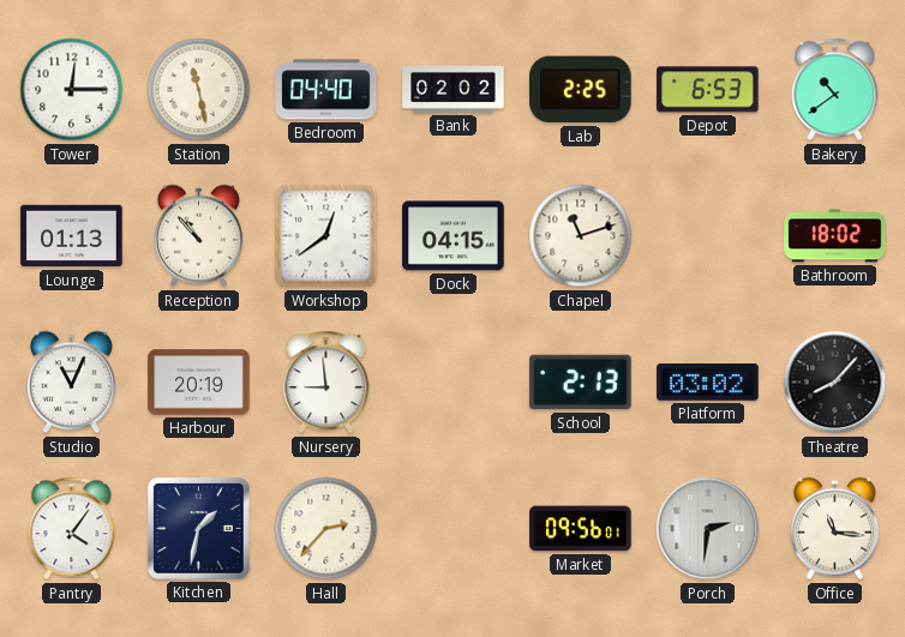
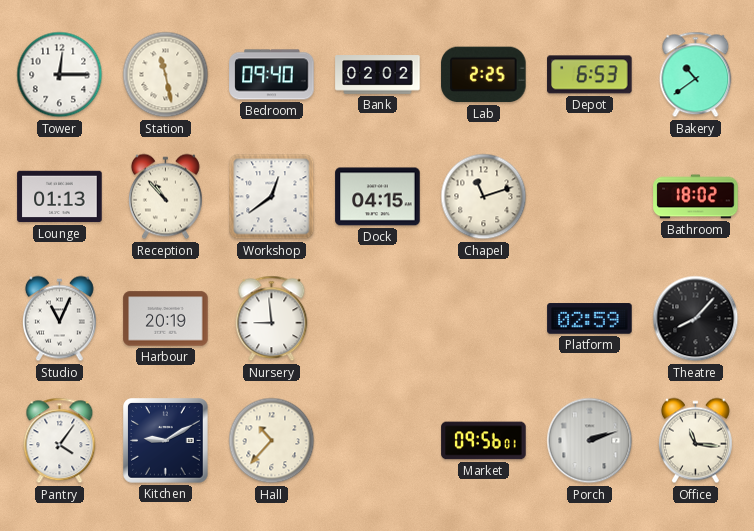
Bedroom: 04:40 -> 09:40 (272, 75)
School: 2:13 -> none (581, 383)
Platform: 03:02 -> 02:59 (590, 319)
Kitchen: 1:32 -> 9:10 (166, 441)
Hall: 2:37 -> 10:37 (272, 441)
Porch: 2:31 -> 2:12 (590, 441)
